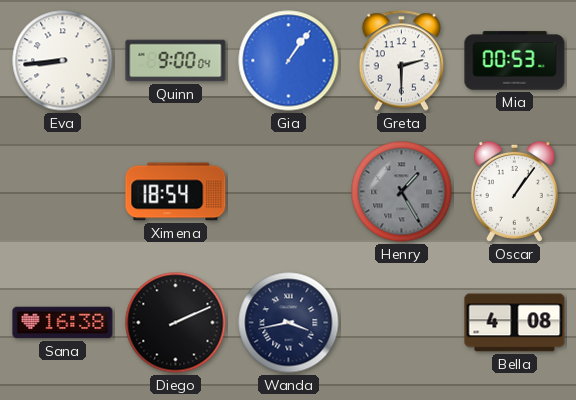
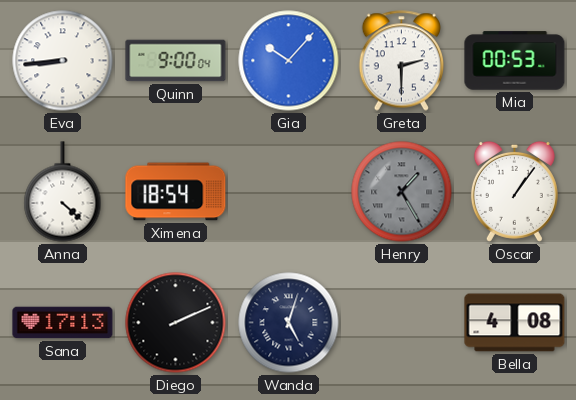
Gia: 1:06 -> 10:07 (289, 61)
Anna: none -> 4:22 (63, 192)
Sana: 16:38 -> 17:13 (63, 323)
Wanda: 3:43 -> 5:03 (289, 323)
